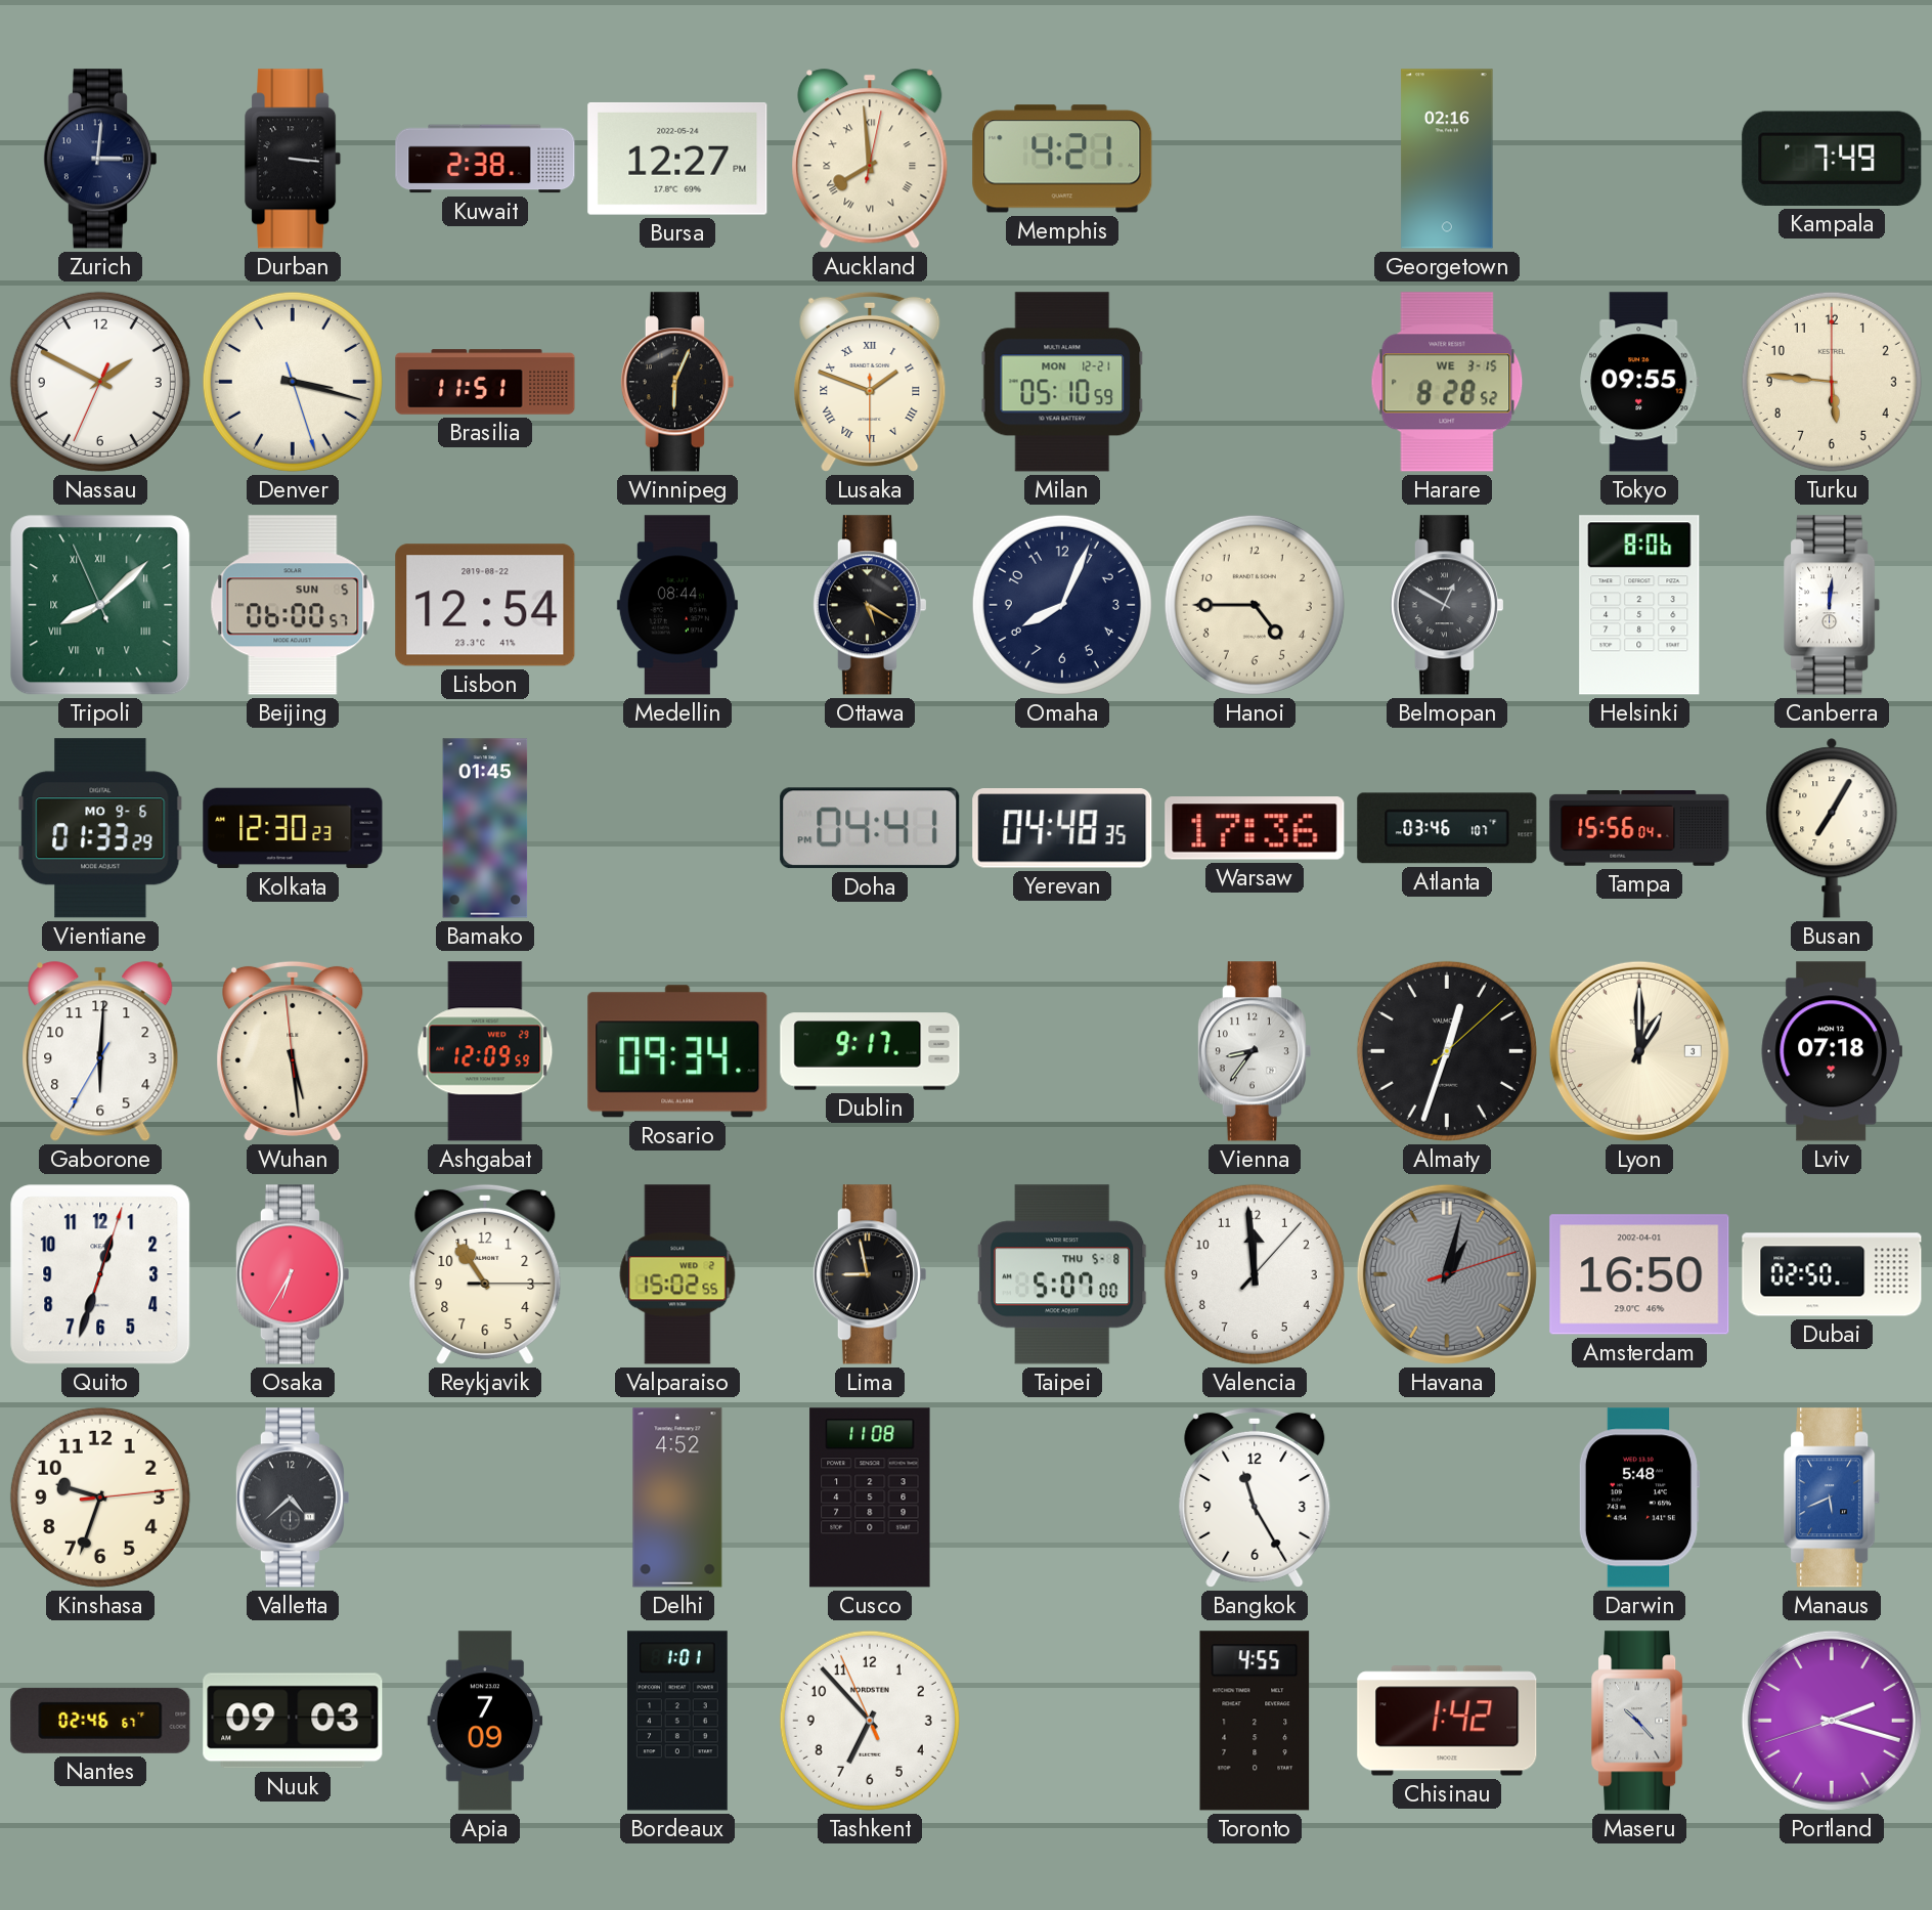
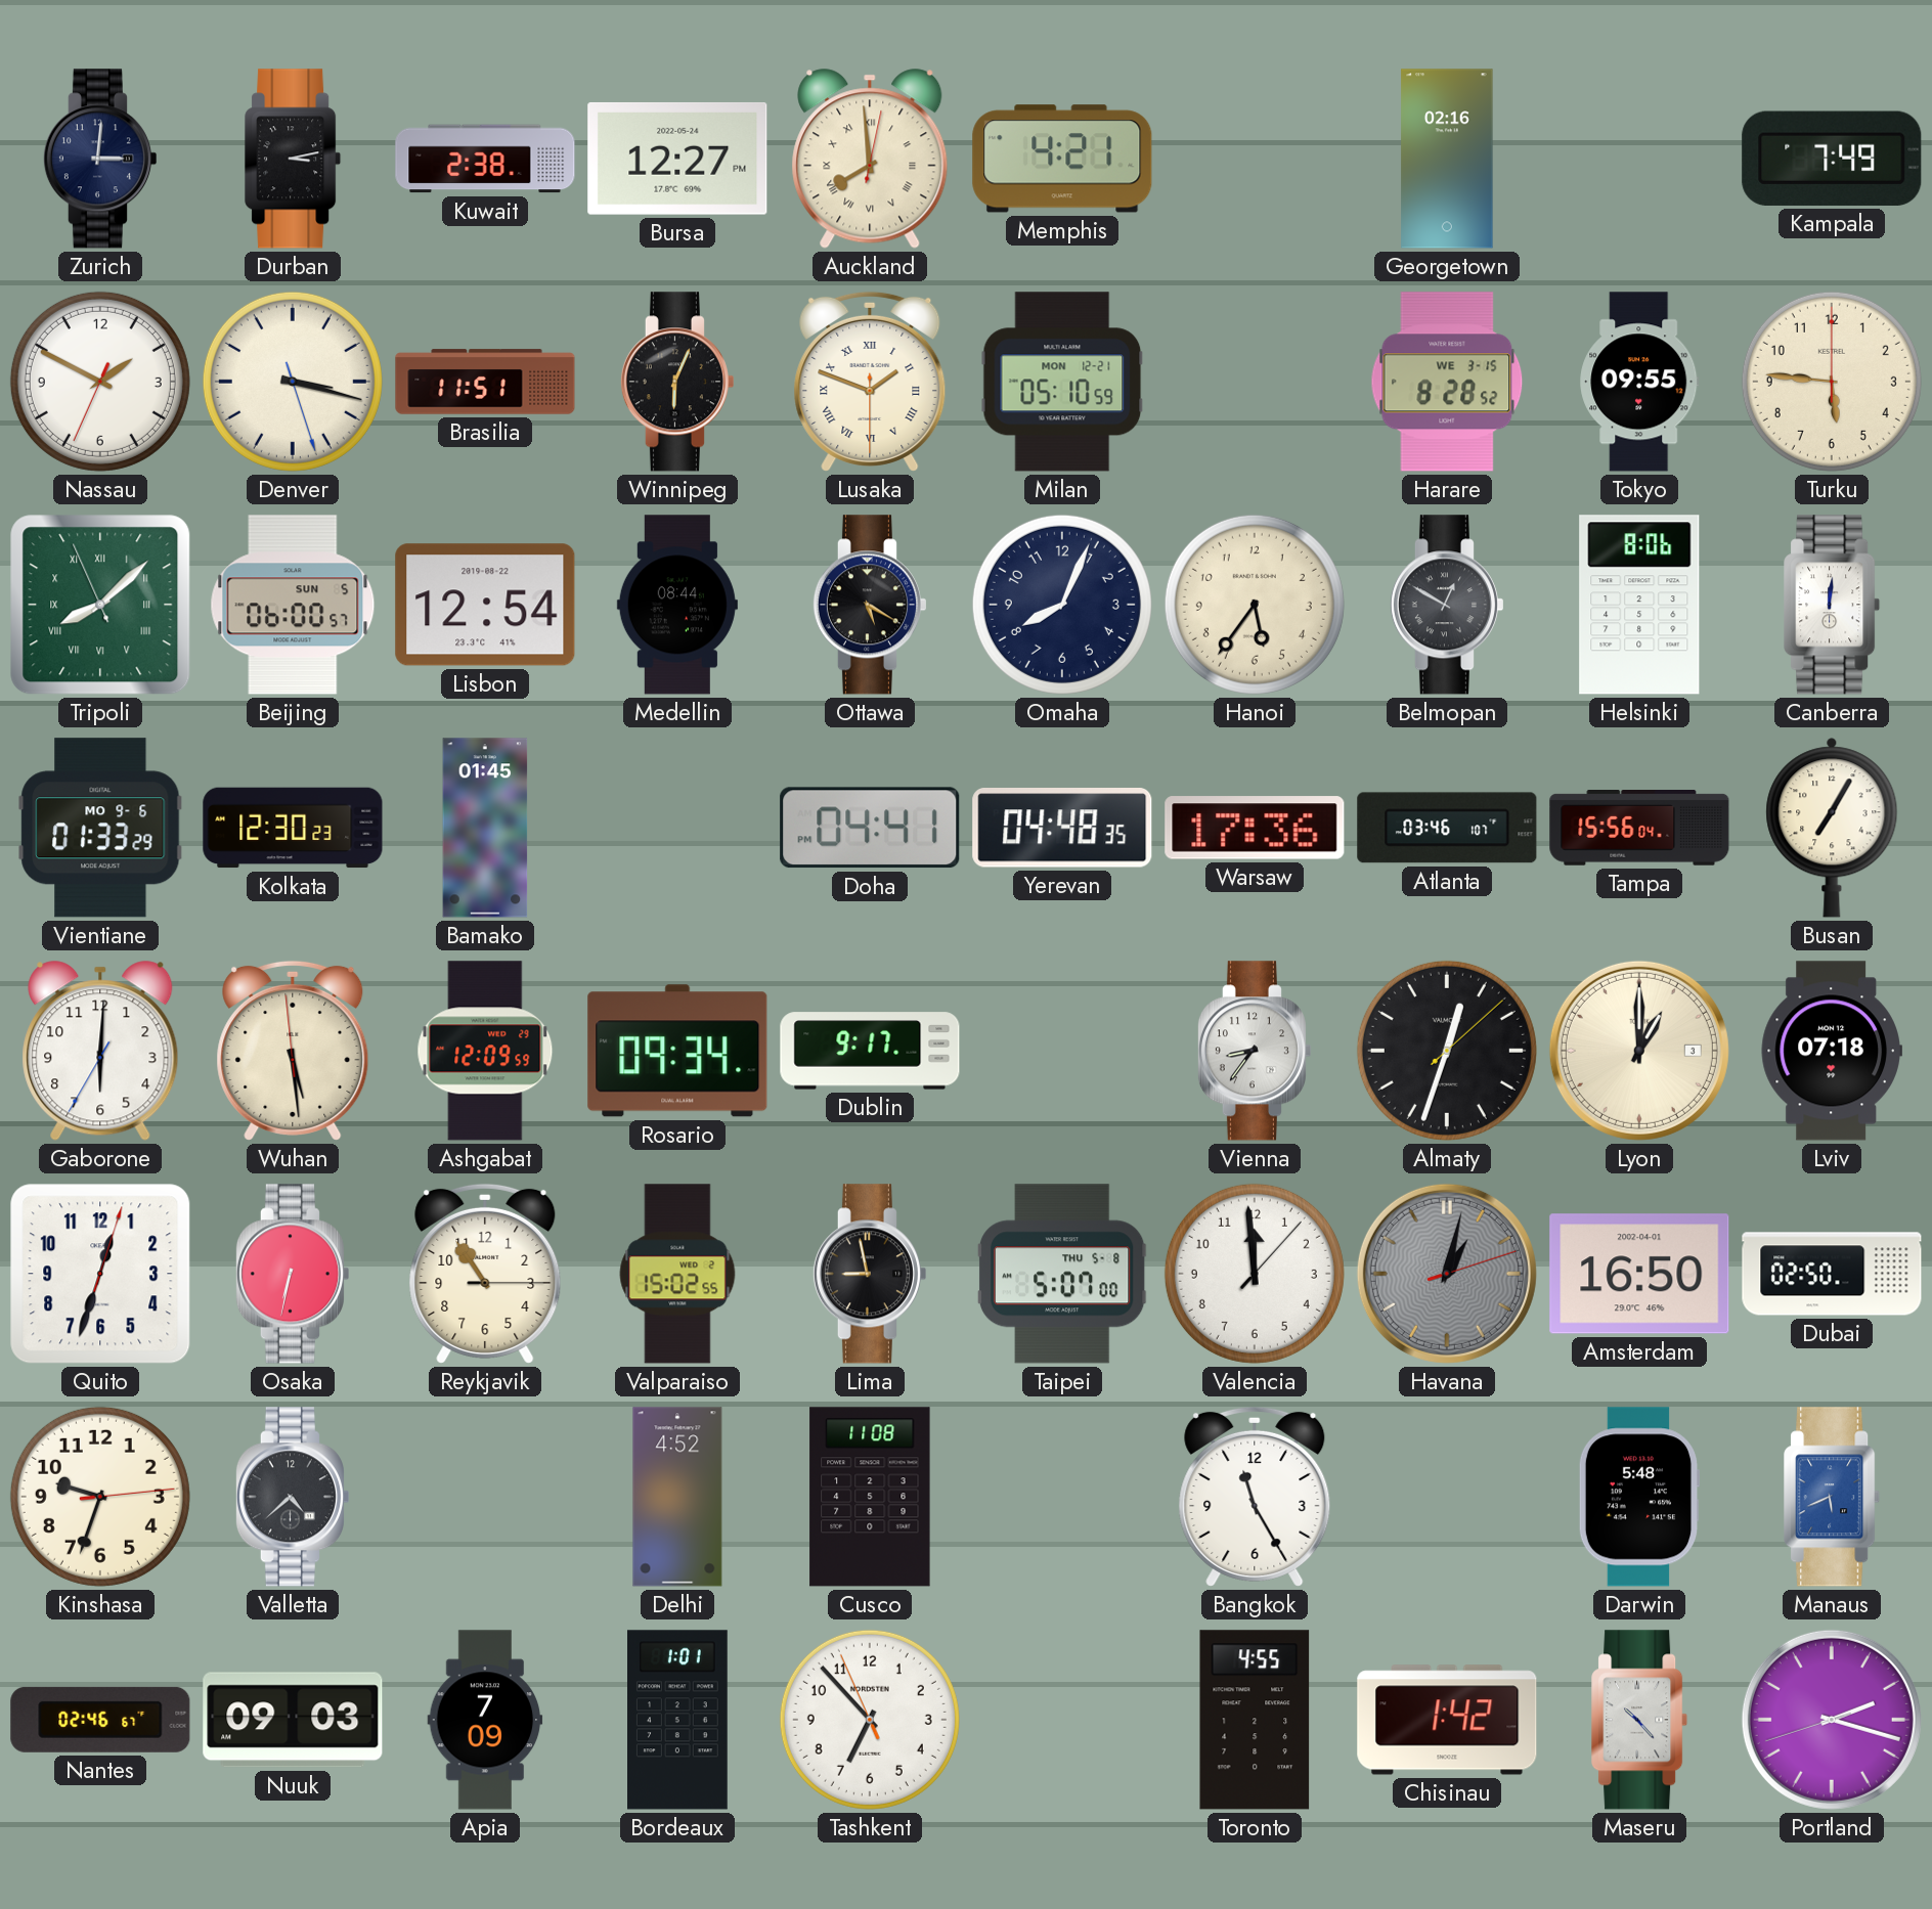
Durban: 3:16 -> 3:13 (294, 159)
Hanoi: 4:45 -> 5:36 (1255, 605)
Osaka: 6:35 -> 6:32 (292, 1274)
